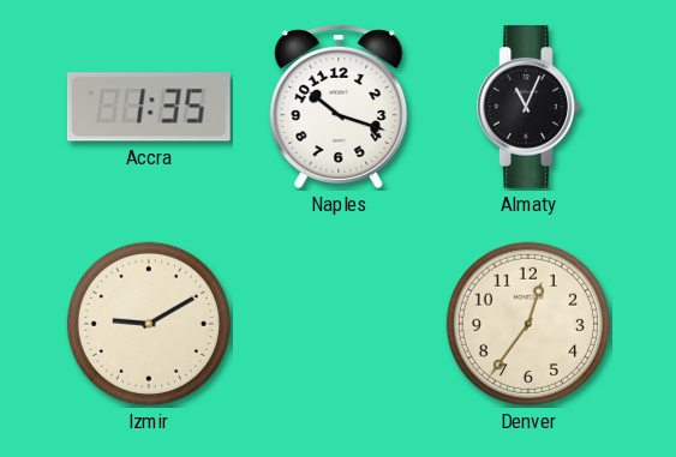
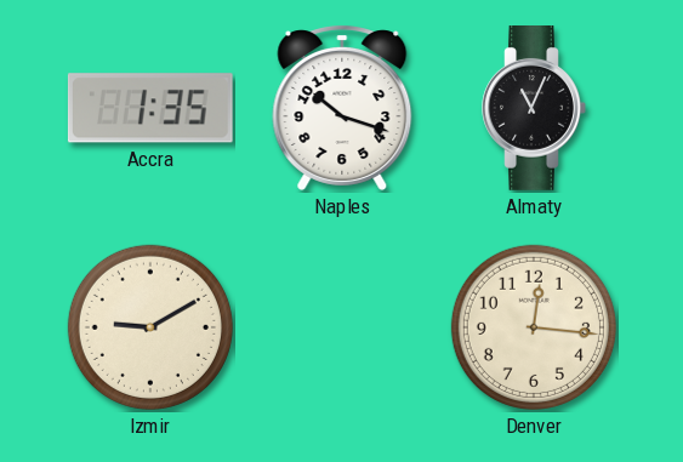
Denver: 12:36 -> 12:16 (534, 327)
